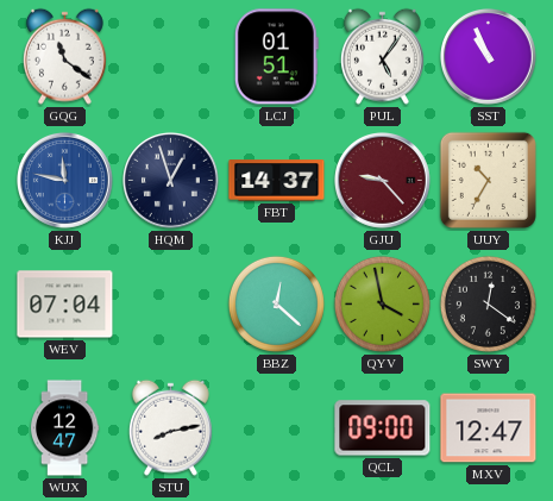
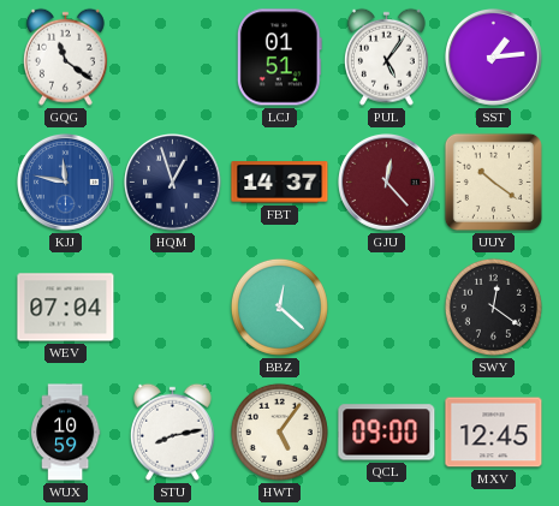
SST: 10:56 -> 1:14 (494, 58)
GJU: 9:23 -> 12:23 (387, 183)
UUY: 10:35 -> 10:21 (493, 181)
QYV: 3:58 -> none (382, 303)
WUX: 12:47 -> 10:59 (65, 433)
HWT: none -> 5:06 (279, 431)
MXV: 12:47 -> 12:45 (494, 433)
